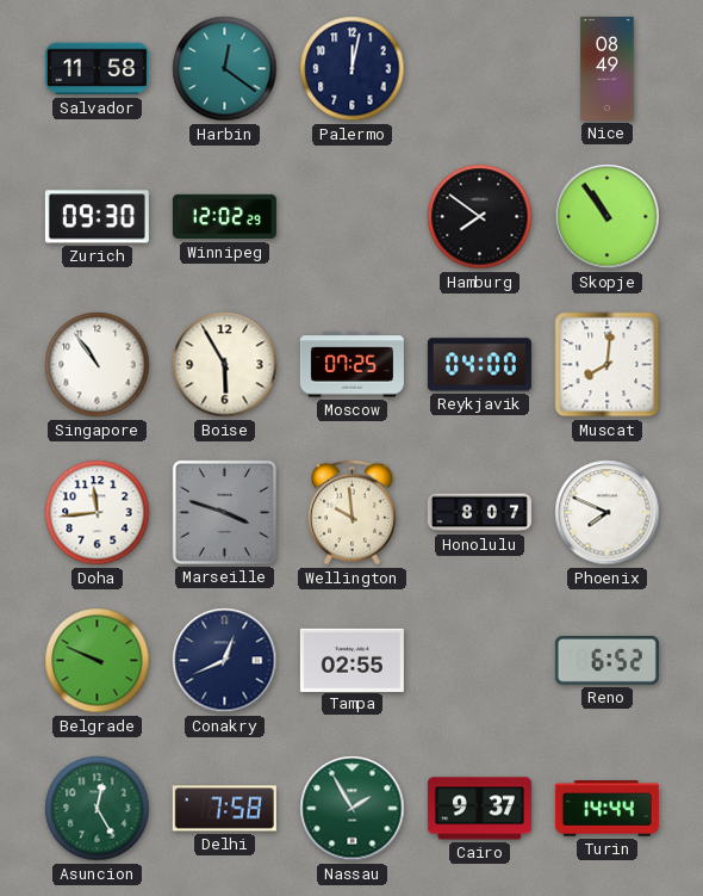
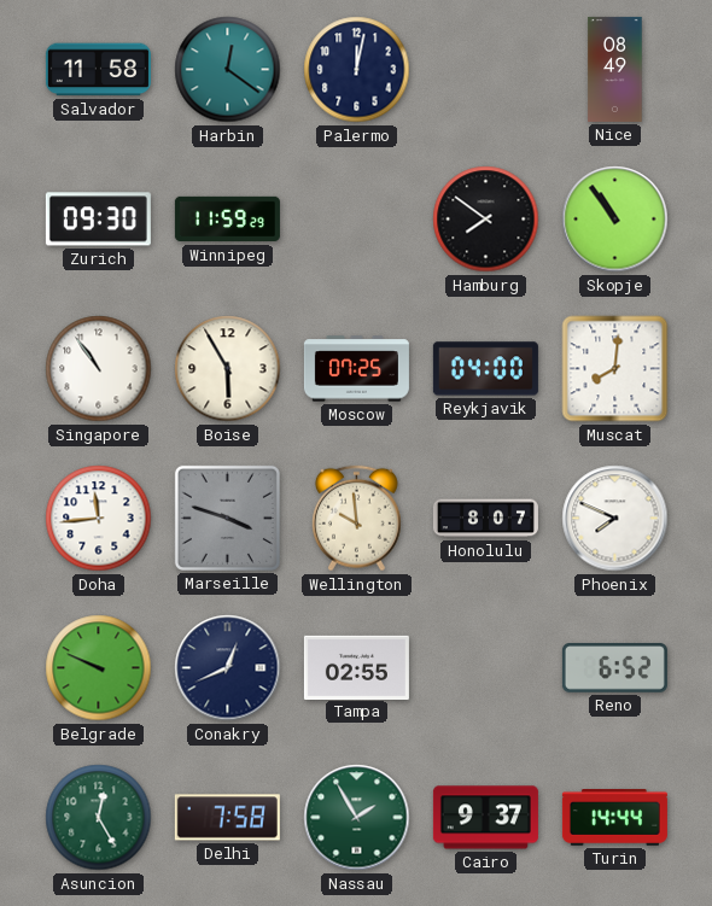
Winnipeg: 12:02 -> 11:59 (227, 220)
